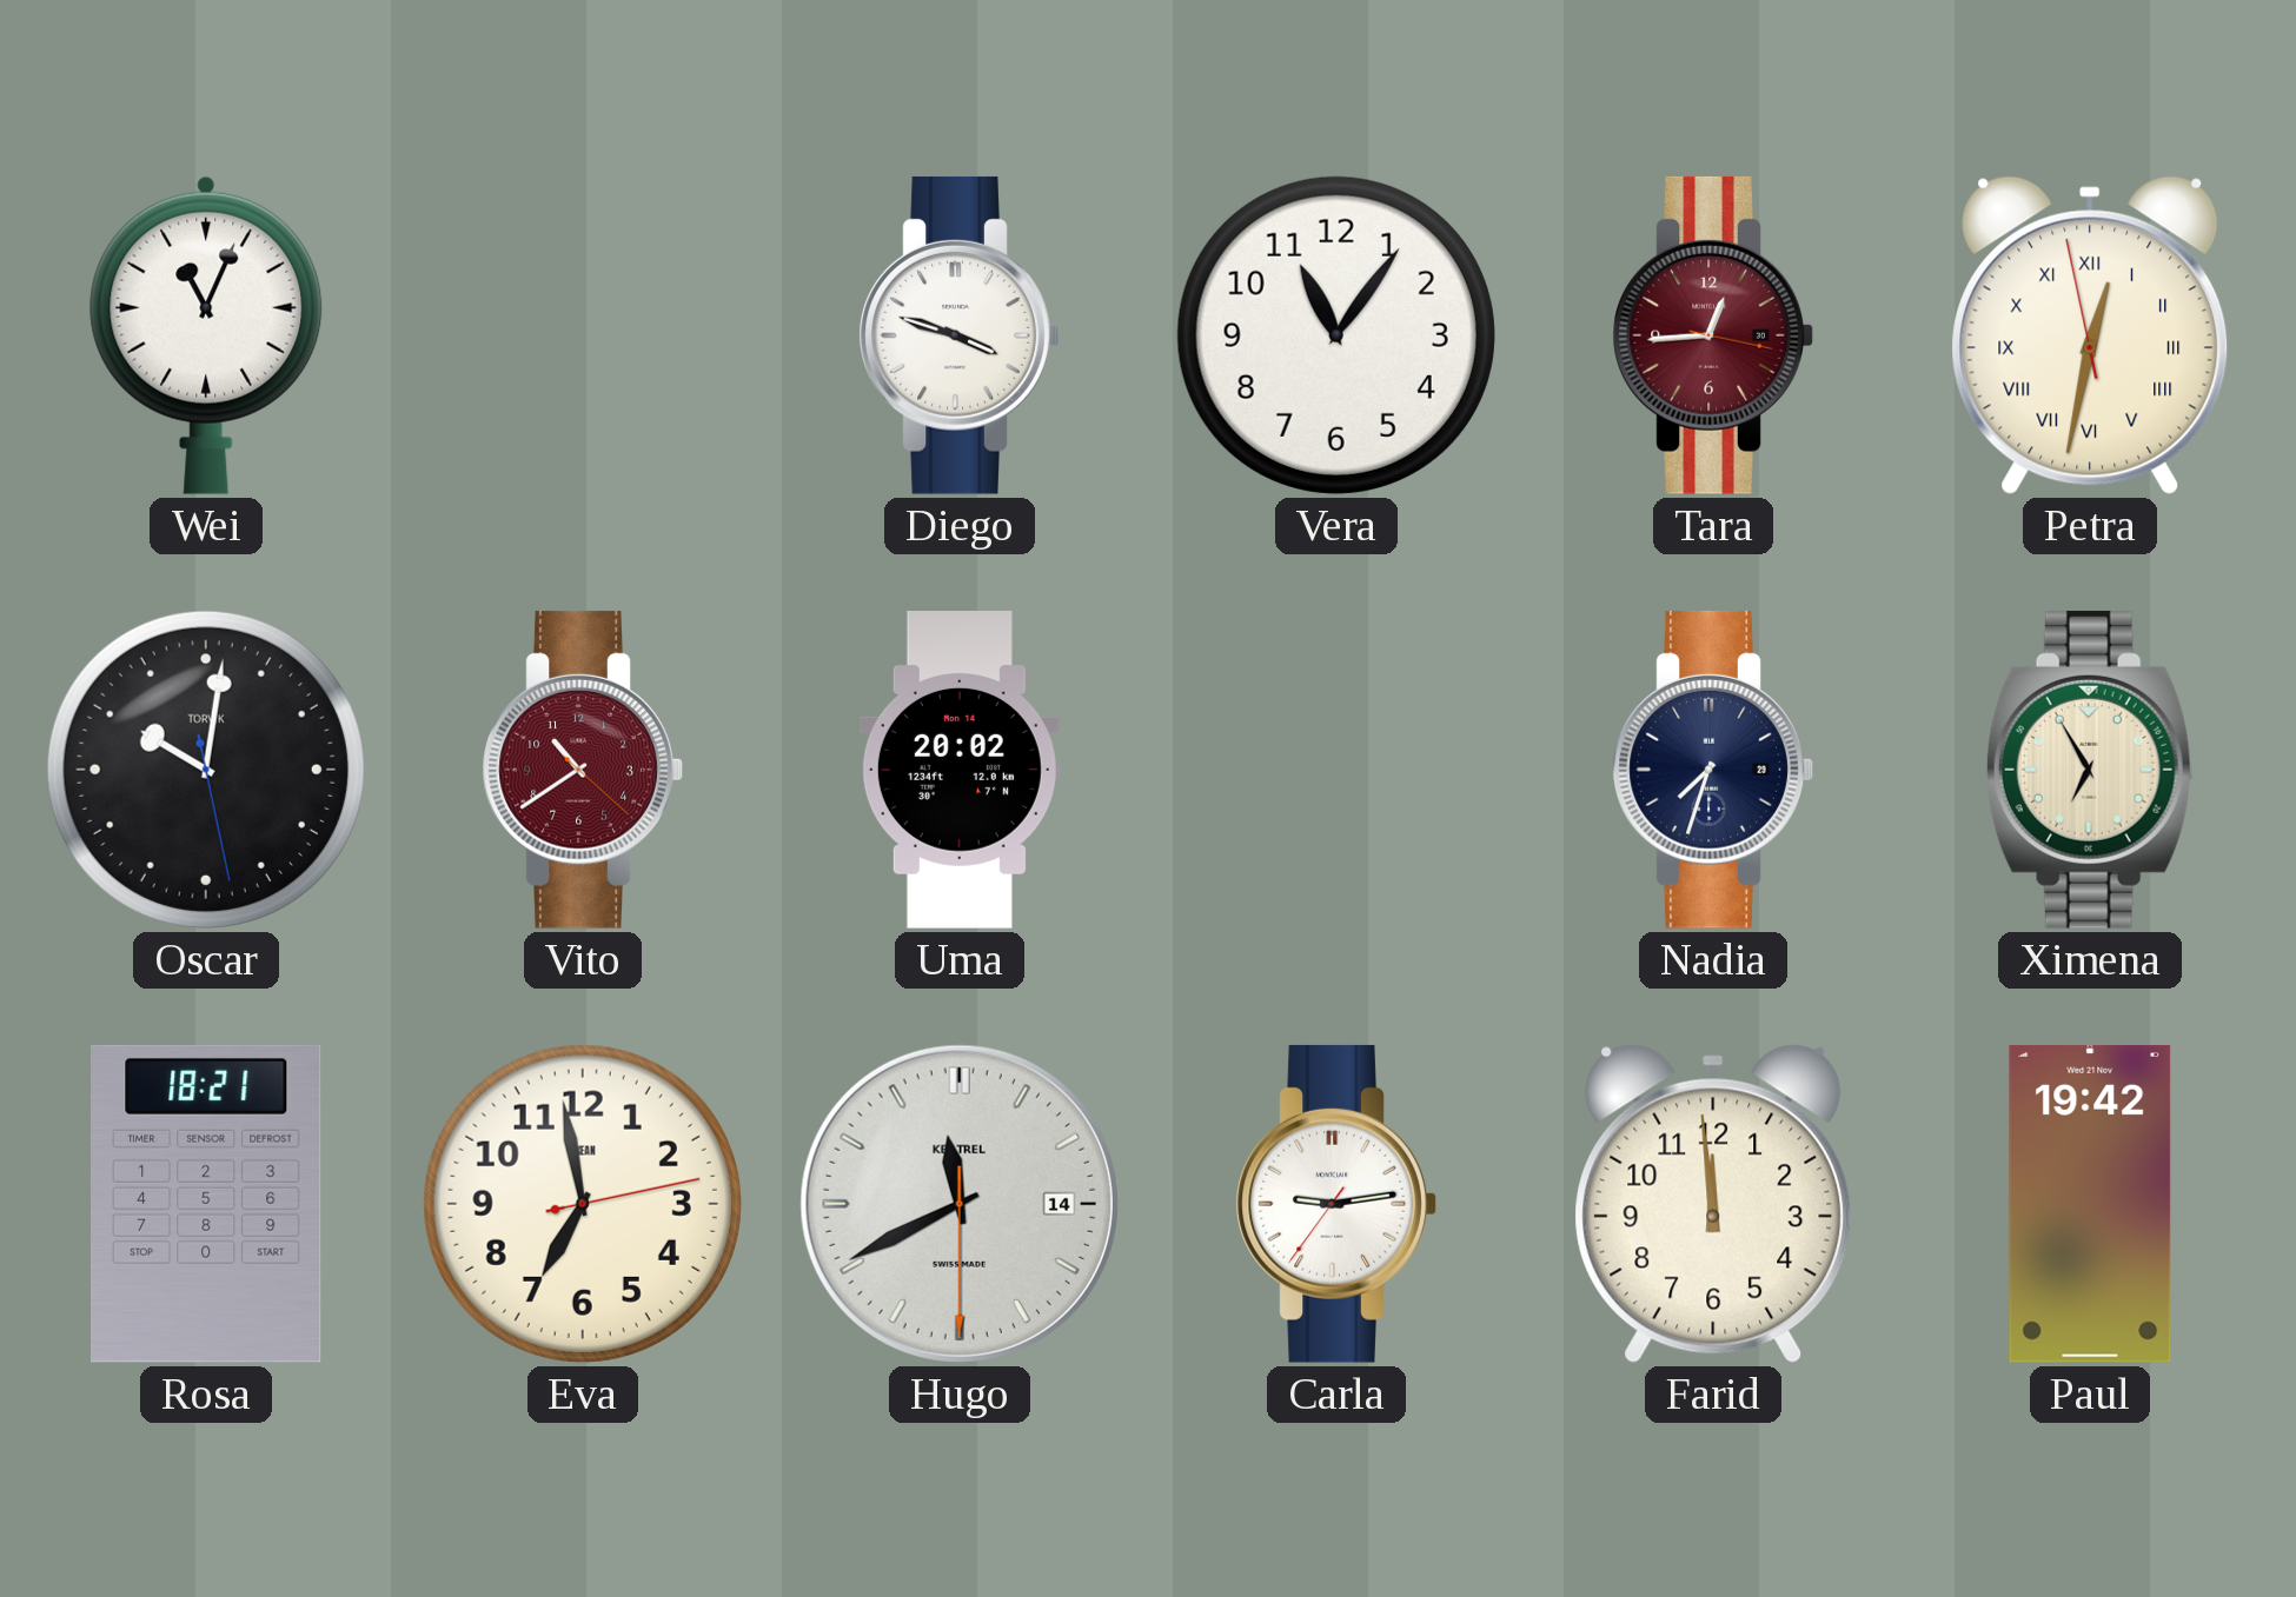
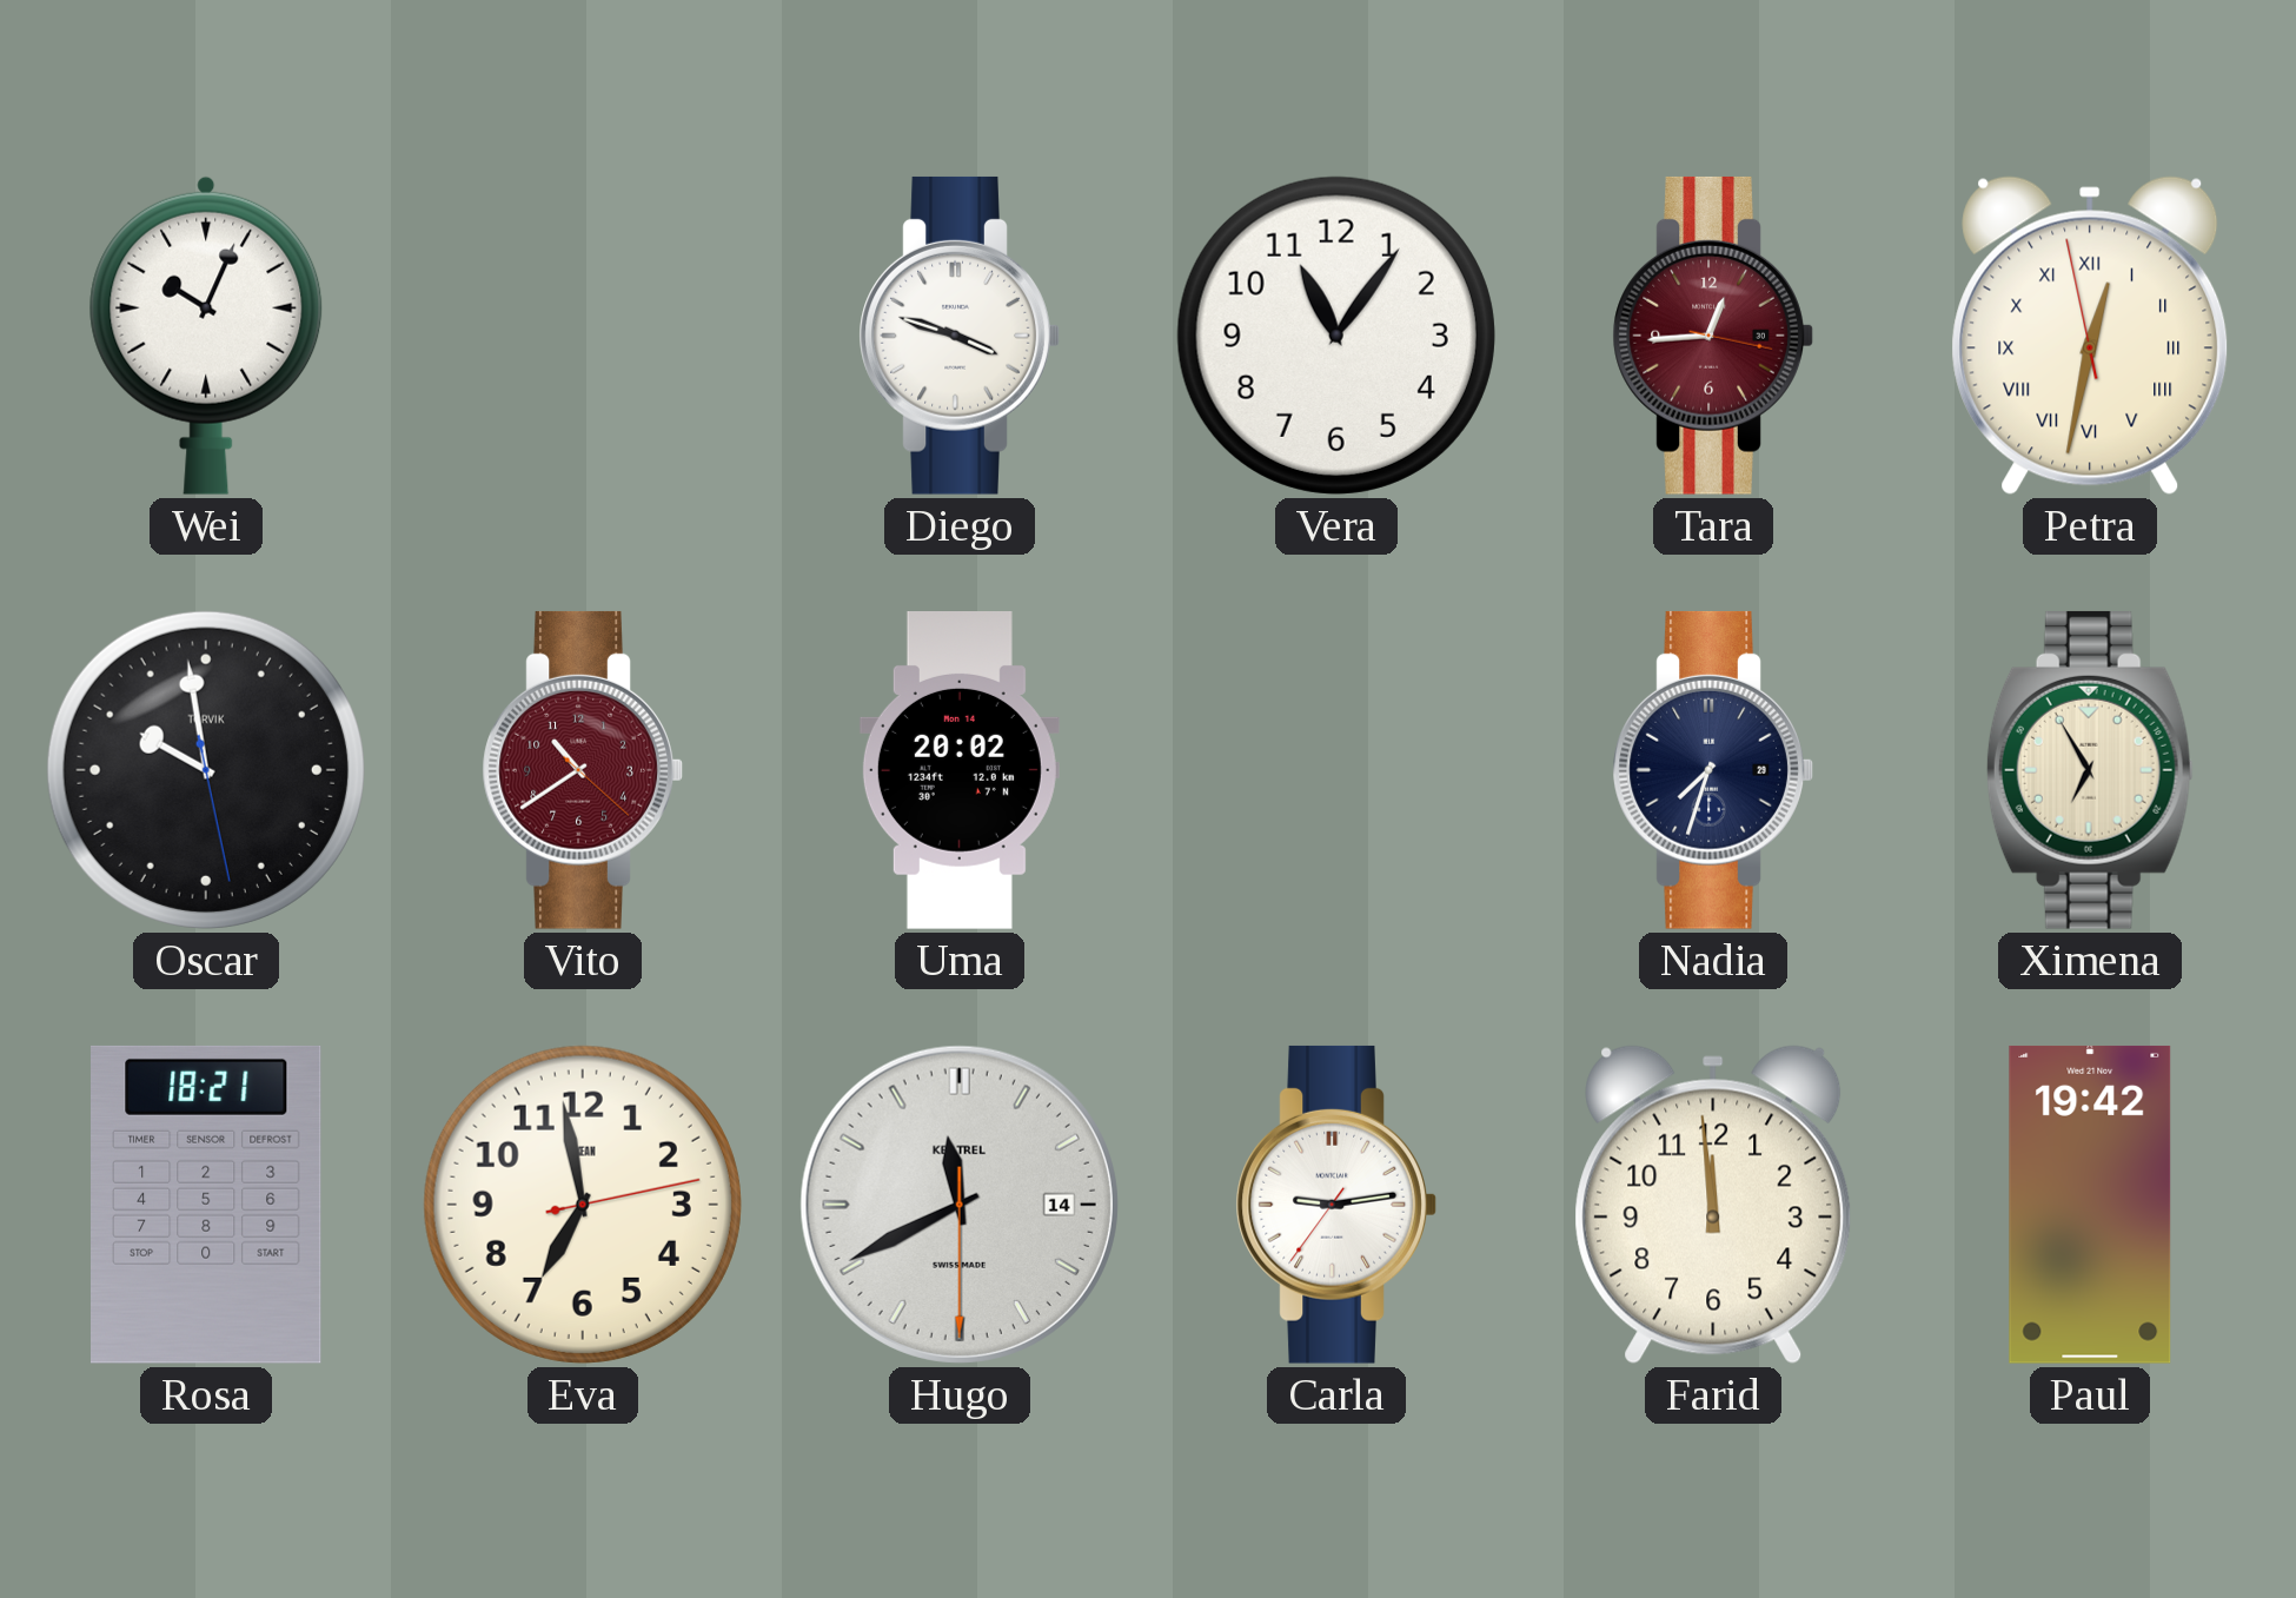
Wei: 11:04 -> 10:04 (206, 336)
Oscar: 10:01 -> 9:58 (206, 770)
